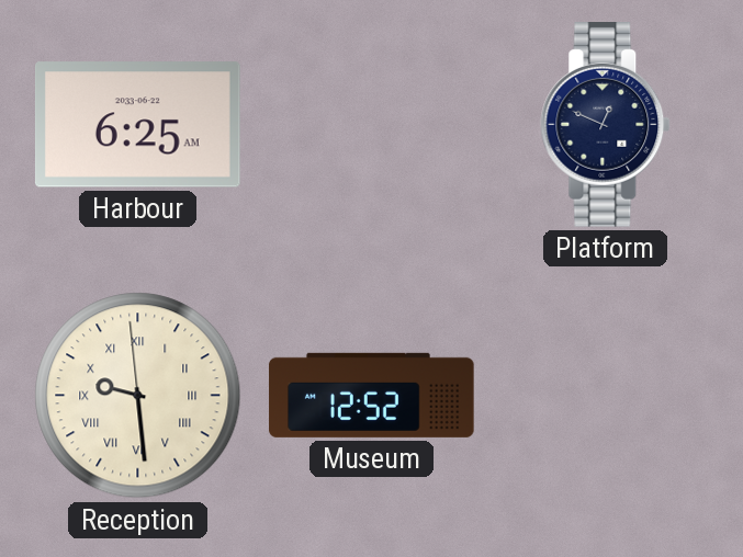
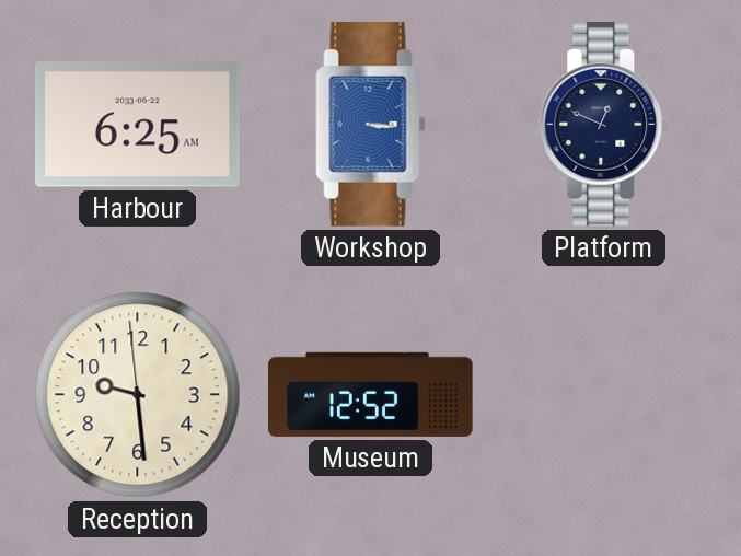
Workshop: none -> 3:16 (371, 125)
Reception numerals: Roman -> Arabic (138, 395)
